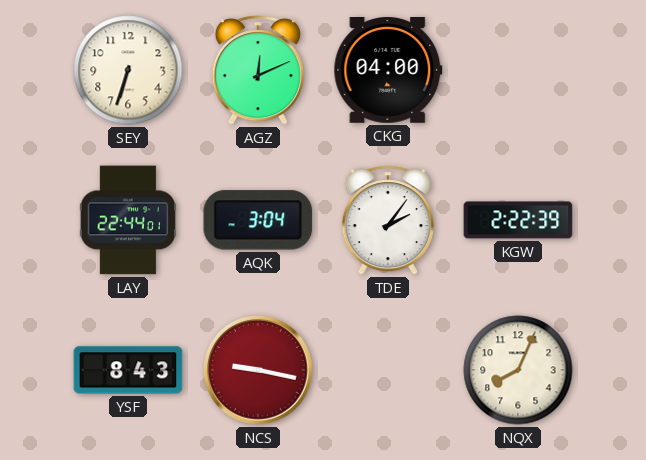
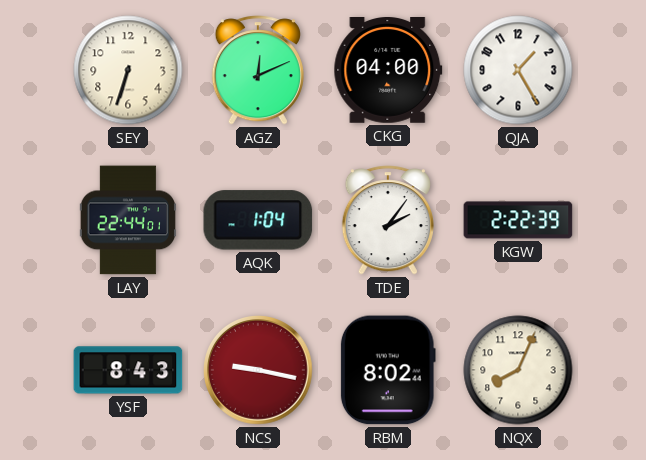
QJA: none -> 1:25 (518, 70)
AQK: 3:04 -> 1:04 (258, 220)
RBM: none -> 8:02 (388, 370)
